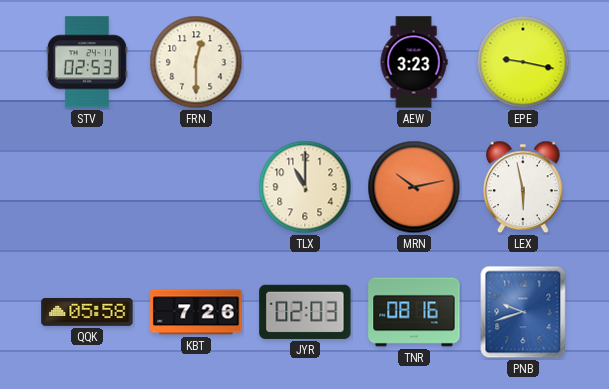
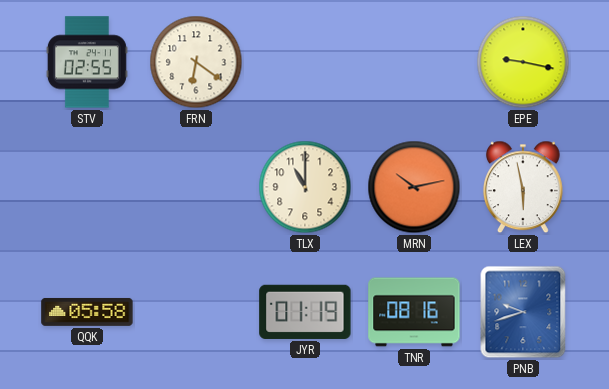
STV: 02:53 -> 02:55 (87, 62)
FRN: 12:30 -> 6:21 (196, 62)
AEW: 3:23 -> none (414, 62)
KBT: 7:26 -> none (196, 312)
JYR: 02:03 -> 01:19 (305, 312)
